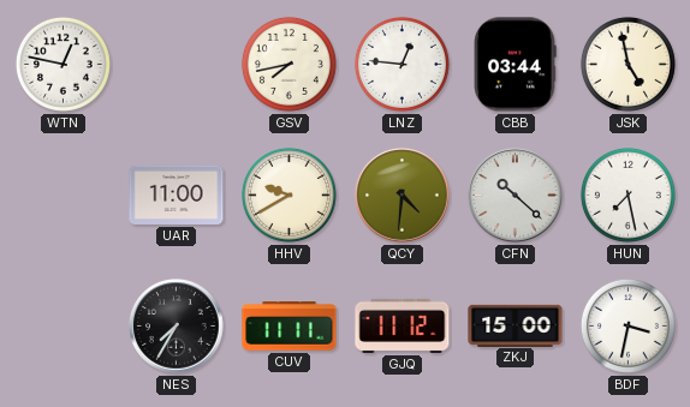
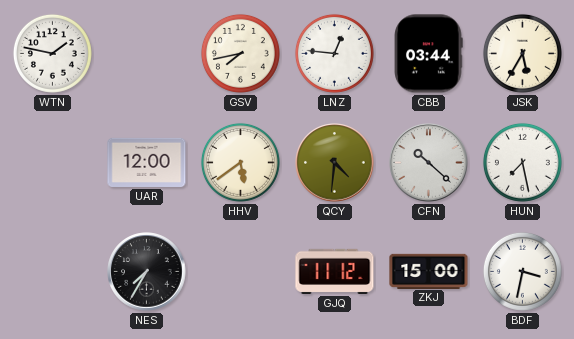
WTN: 12:47 -> 1:47 (52, 53)
JSK: 4:58 -> 5:35 (522, 53)
UAR: 11:00 -> 12:00 (147, 162)
HHV: 9:40 -> 5:39 (240, 162)
CUV: 11:11 -> none (290, 327)
